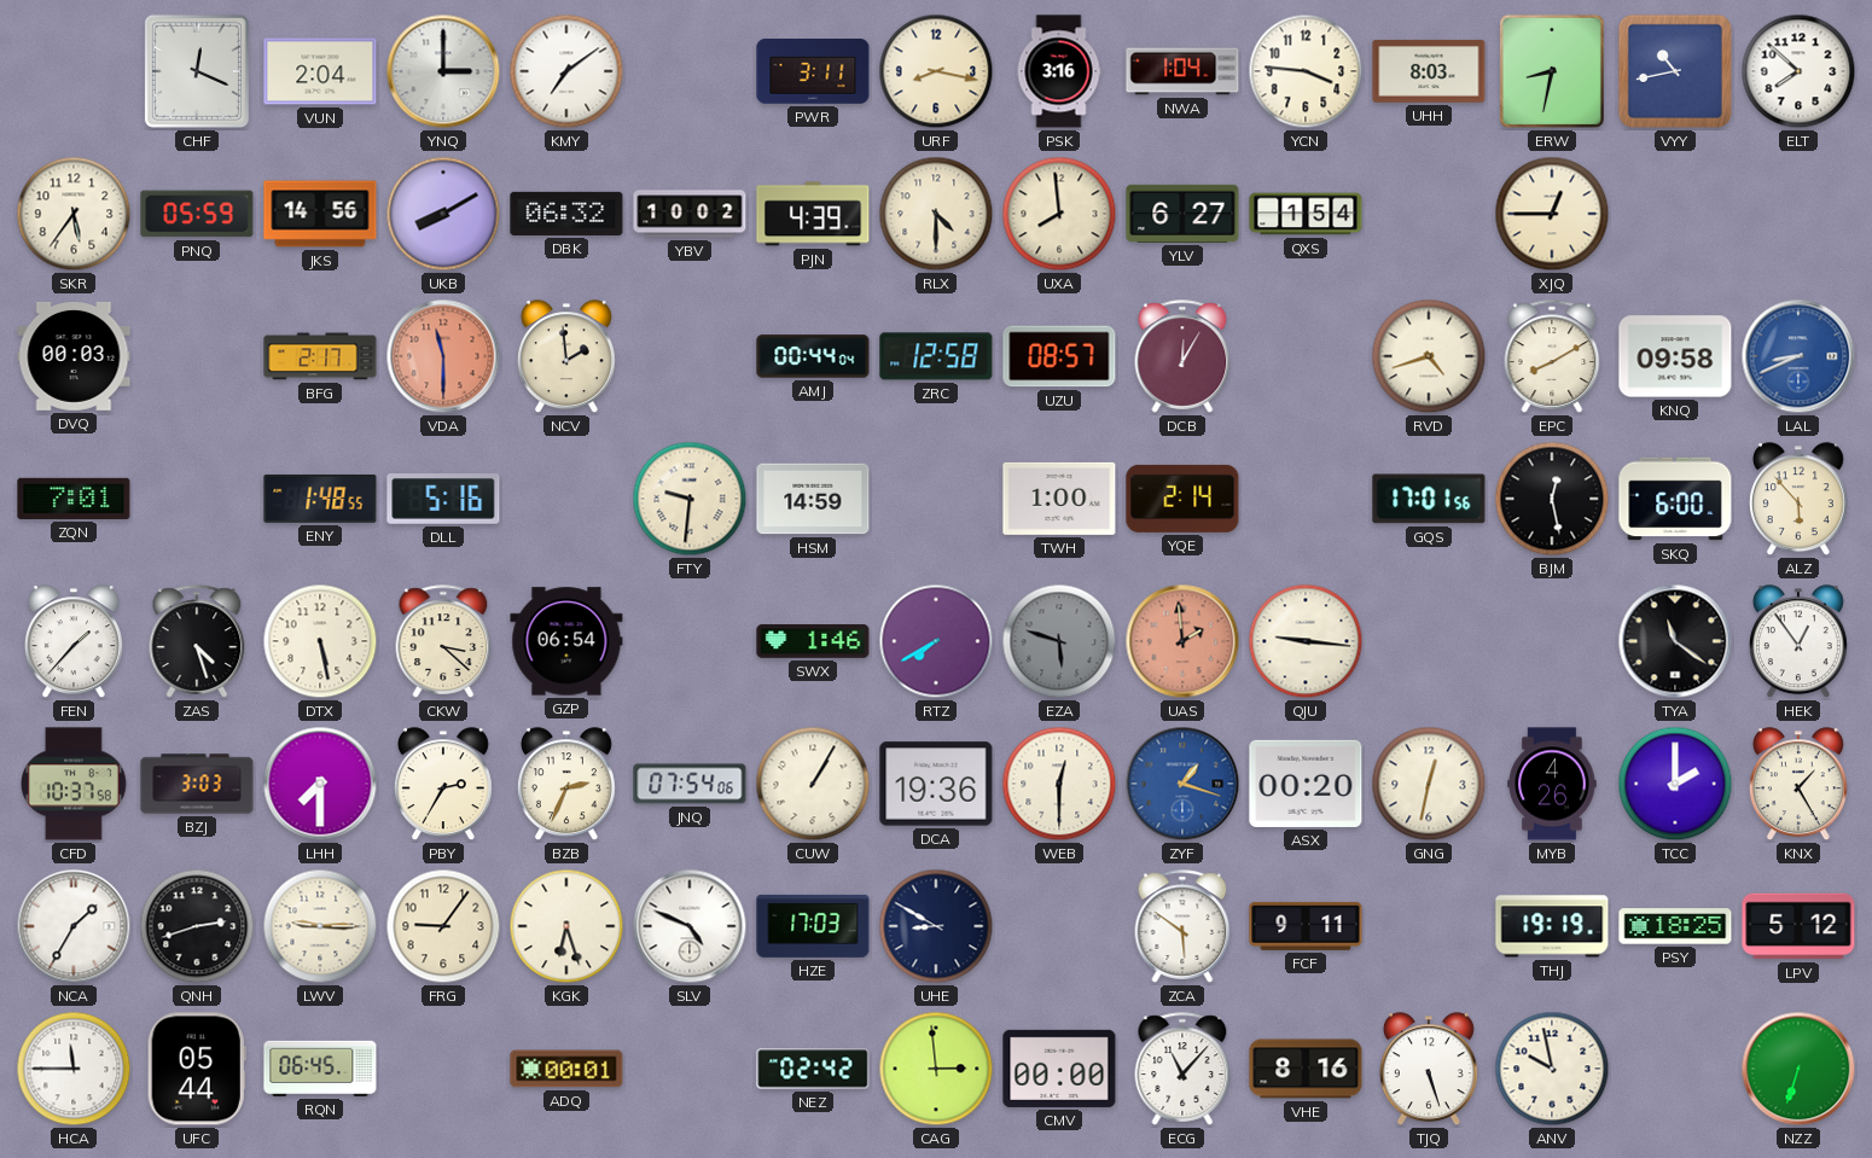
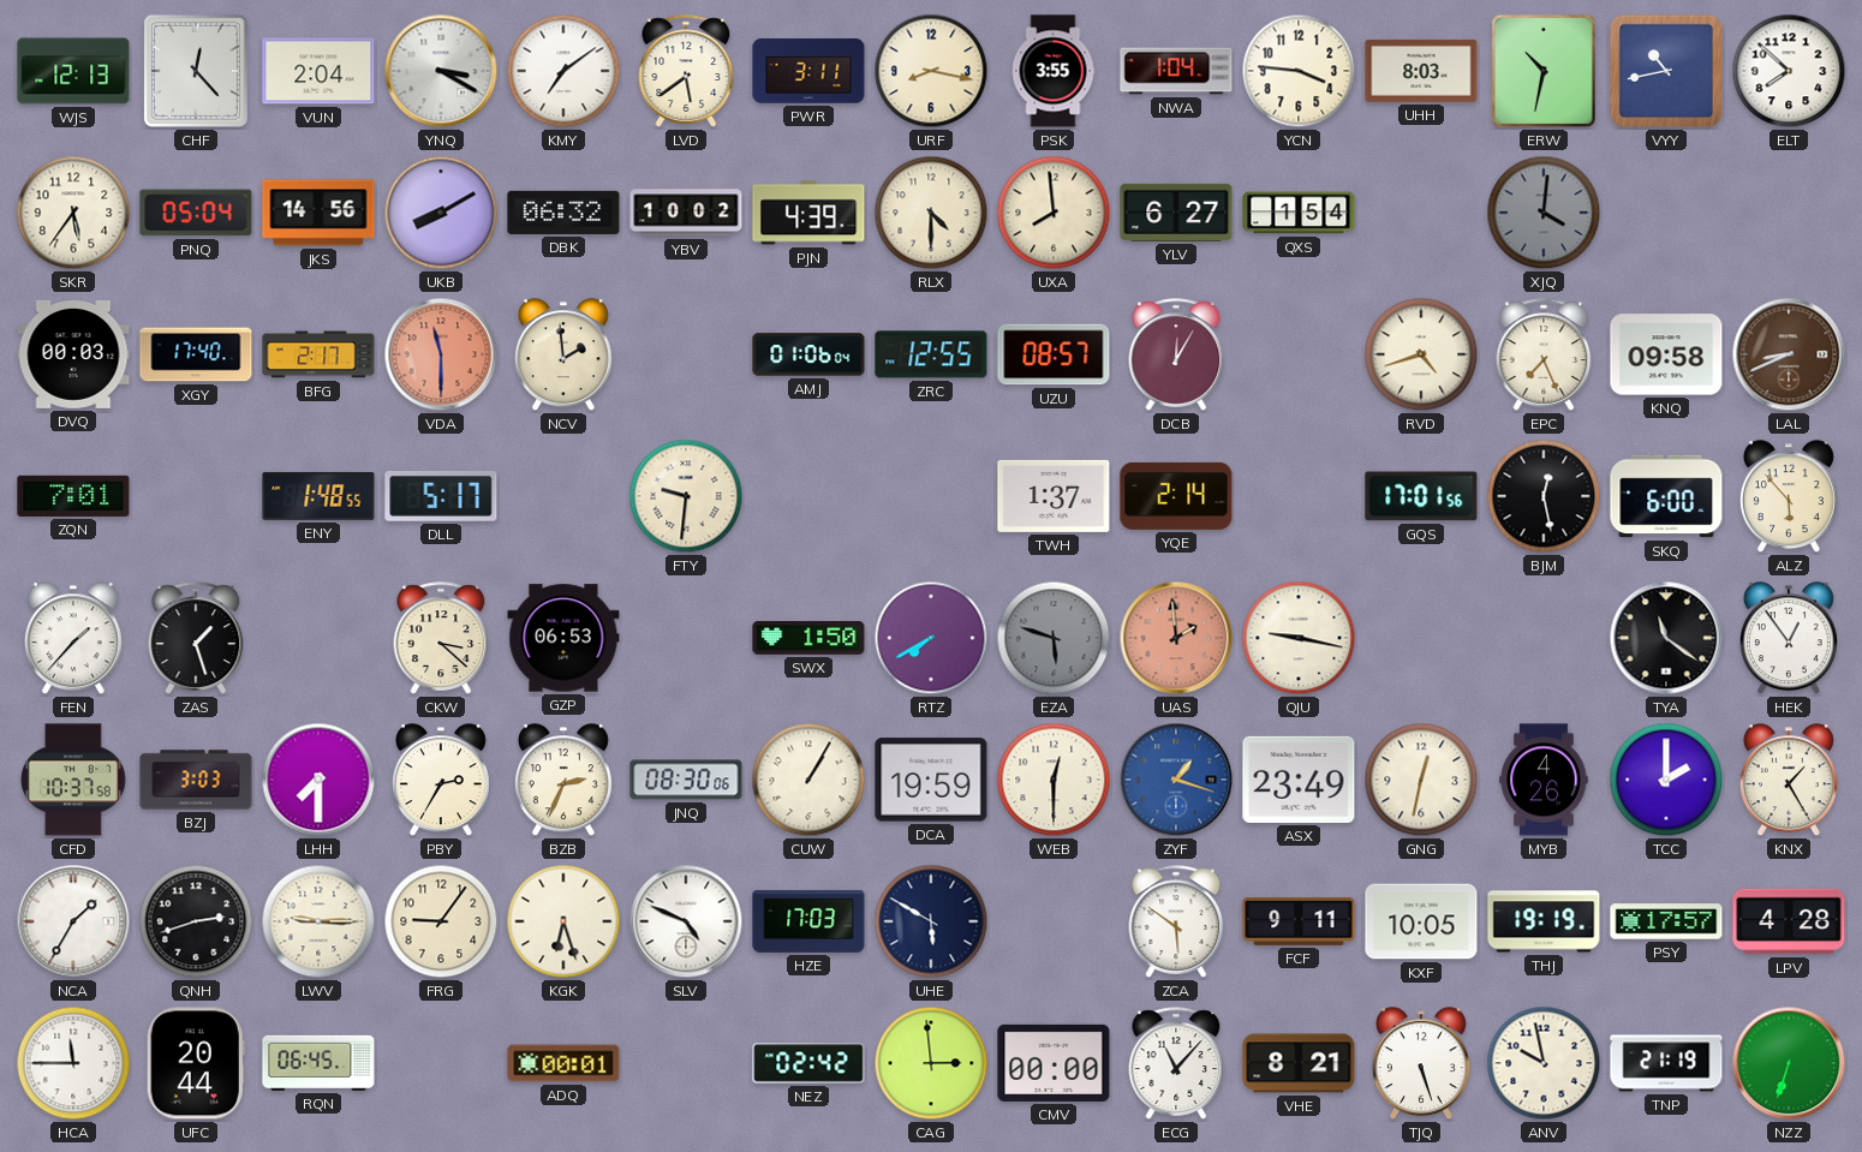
WJS: none -> 12:13 (73, 71)
CHF: 12:19 -> 12:23 (196, 71)
YNQ: 3:00 -> 3:20 (441, 71)
LVD: none -> 5:39 (686, 71)
PSK: 3:16 -> 3:55 (1054, 71)
ERW: 8:32 -> 10:32 (1544, 71)
PNQ: 05:59 -> 05:04 (196, 213)
XJQ: 12:45 -> 4:01 (1544, 213)
XJQ dial: cream -> grey (1544, 213)
XGY: none -> 17:40 (196, 354)
AMJ: 00:44 -> 01:06 (808, 354)
ZRC: 12:58 -> 12:55 (931, 354)
EPC: 8:10 -> 7:26 (1544, 354)
LAL dial: blue -> brown (1789, 354)
DLL: 5:16 -> 5:17 (441, 497)
HSM: 14:59 -> none (813, 499)
TWH: 1:00 -> 1:37 (1054, 496)
ZAS: 4:27 -> 1:27 (196, 638)
DTX: 5:28 -> none (320, 641)
GZP: 06:54 -> 06:53 (563, 638)
SWX: 1:46 -> 1:50 (808, 639)
QJU: 9:16 -> 9:17 (1299, 638)
JNQ: 07:54 -> 08:30 (686, 780)
DCA: 19:36 -> 19:59 (931, 780)
ASX: 00:20 -> 23:49 (1299, 780)
UHE: 8:50 -> 5:50 (931, 921)
KXF: none -> 10:05 (1421, 921)
PSY: 18:25 -> 17:57 (1666, 921)
LPV: 5:12 -> 4:28 (1789, 921)
UFC: 05:44 -> 20:44 (196, 1063)
VHE: 8:16 -> 8:21 (1299, 1063)
TNP: none -> 21:19 (1666, 1063)
